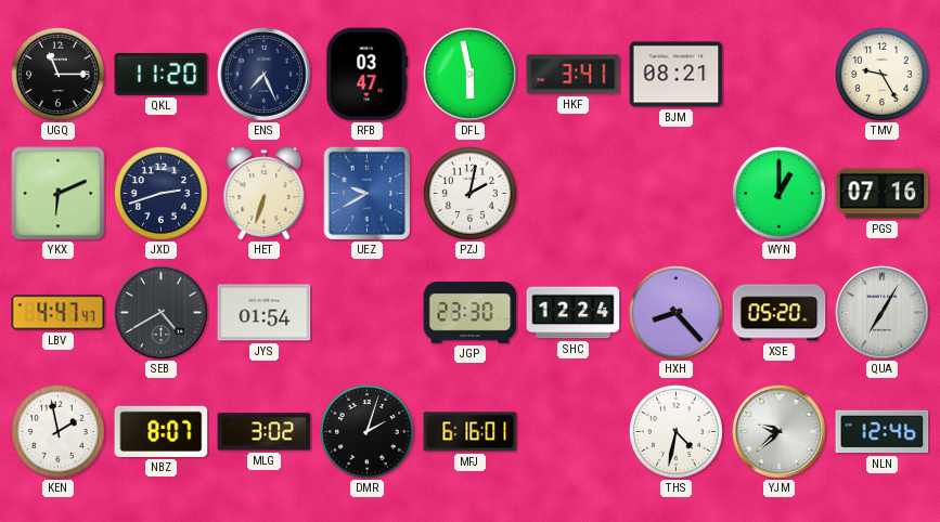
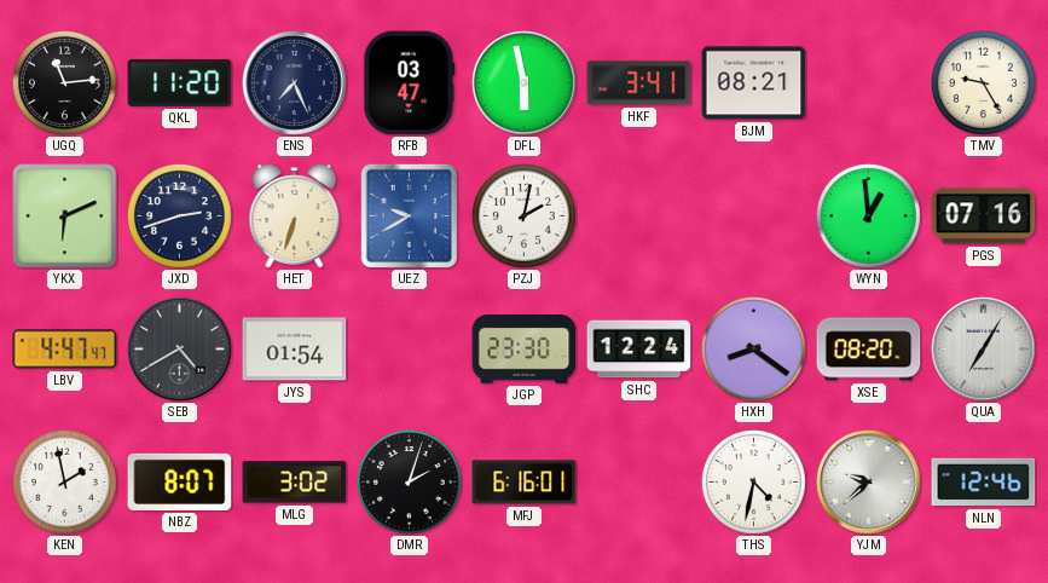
UGQ: 11:15 -> 11:14 (64, 82)
WYN: 1:00 -> 12:59 (868, 215)
HXH: 8:23 -> 8:21 (753, 348)
XSE: 05:20 -> 08:20 (869, 350)
